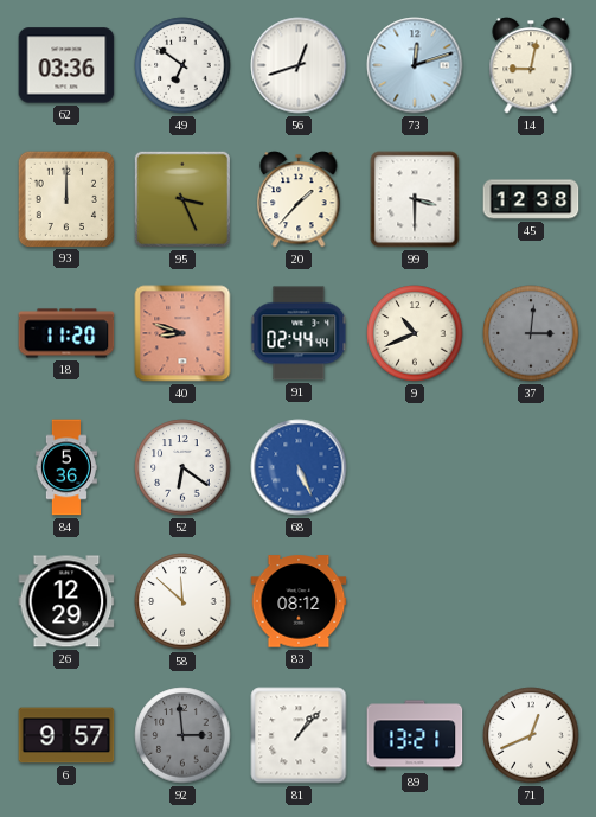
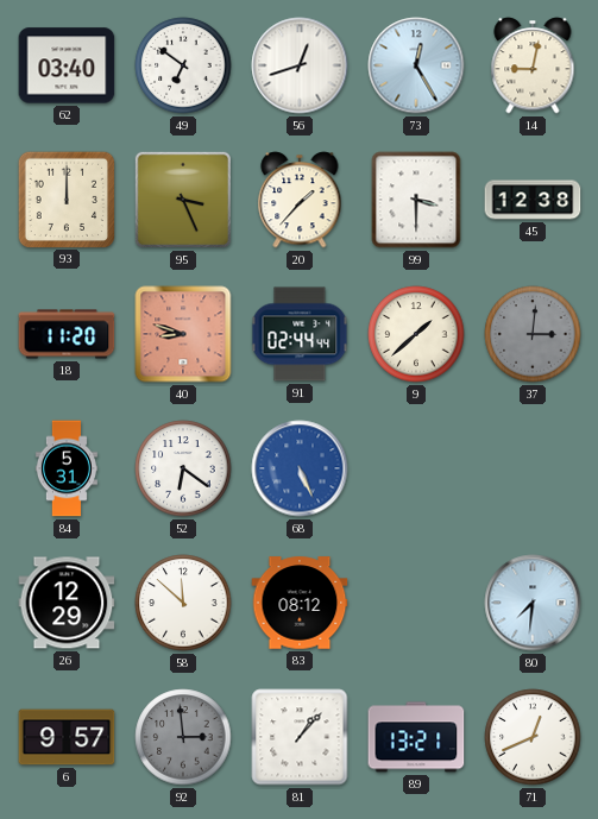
62: 03:36 -> 03:40 (67, 65)
73: 12:12 -> 12:25 (416, 65)
9: 10:41 -> 1:38 (416, 334)
84: 5:36 -> 5:31 (67, 468)
80: none -> 7:31 (533, 603)
